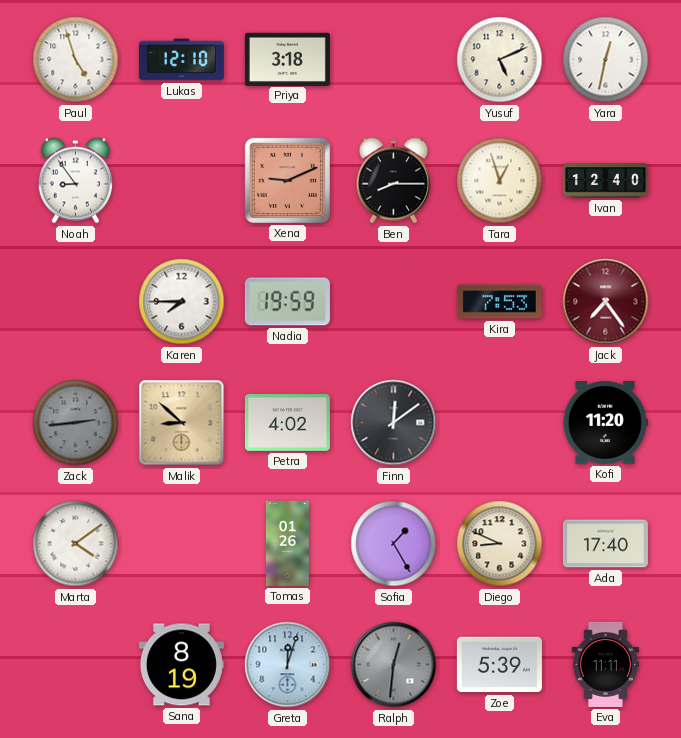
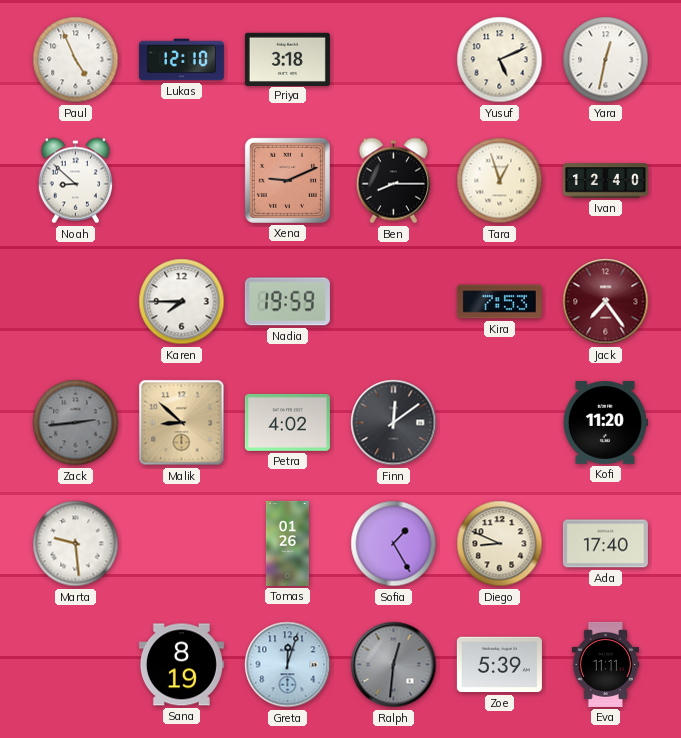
Paul: 4:57 -> 4:56 (76, 60)
Noah: 8:54 -> 8:52 (75, 181)
Marta: 4:09 -> 9:29 (76, 544)
